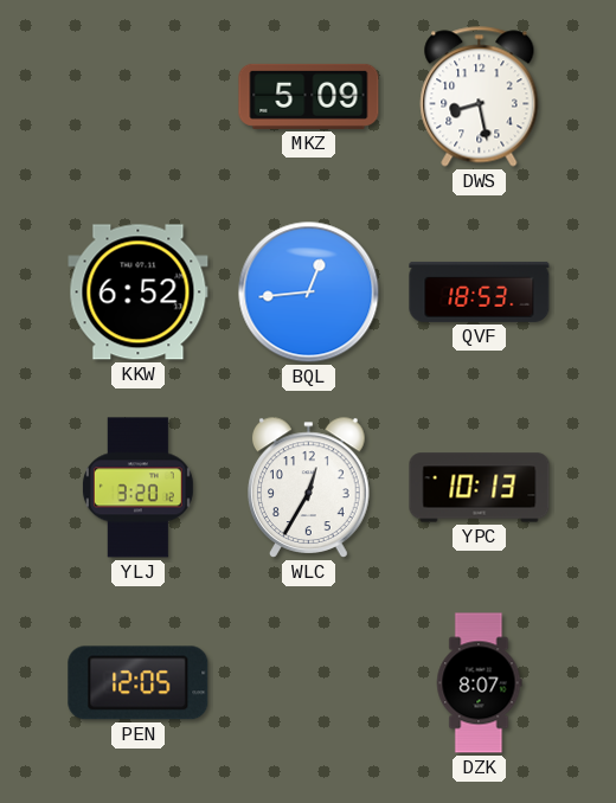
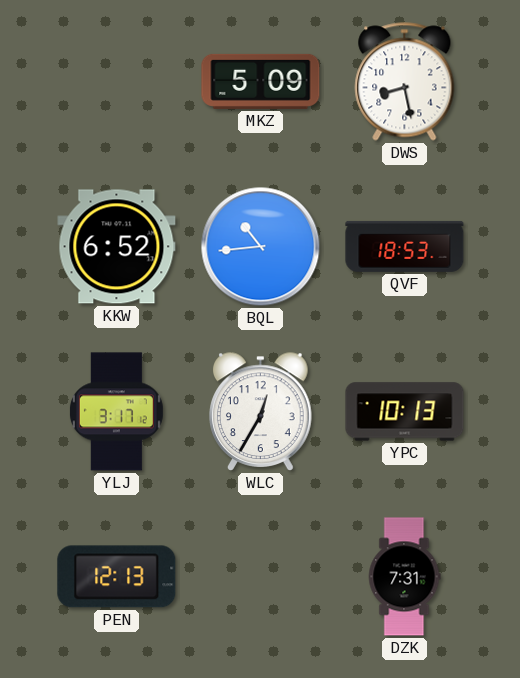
BQL: 12:44 -> 10:44 (261, 247)
YLJ: 3:20 -> 3:17 (116, 412)
PEN: 12:05 -> 12:13 (117, 577)
DZK: 8:07 -> 7:31 (404, 577)
